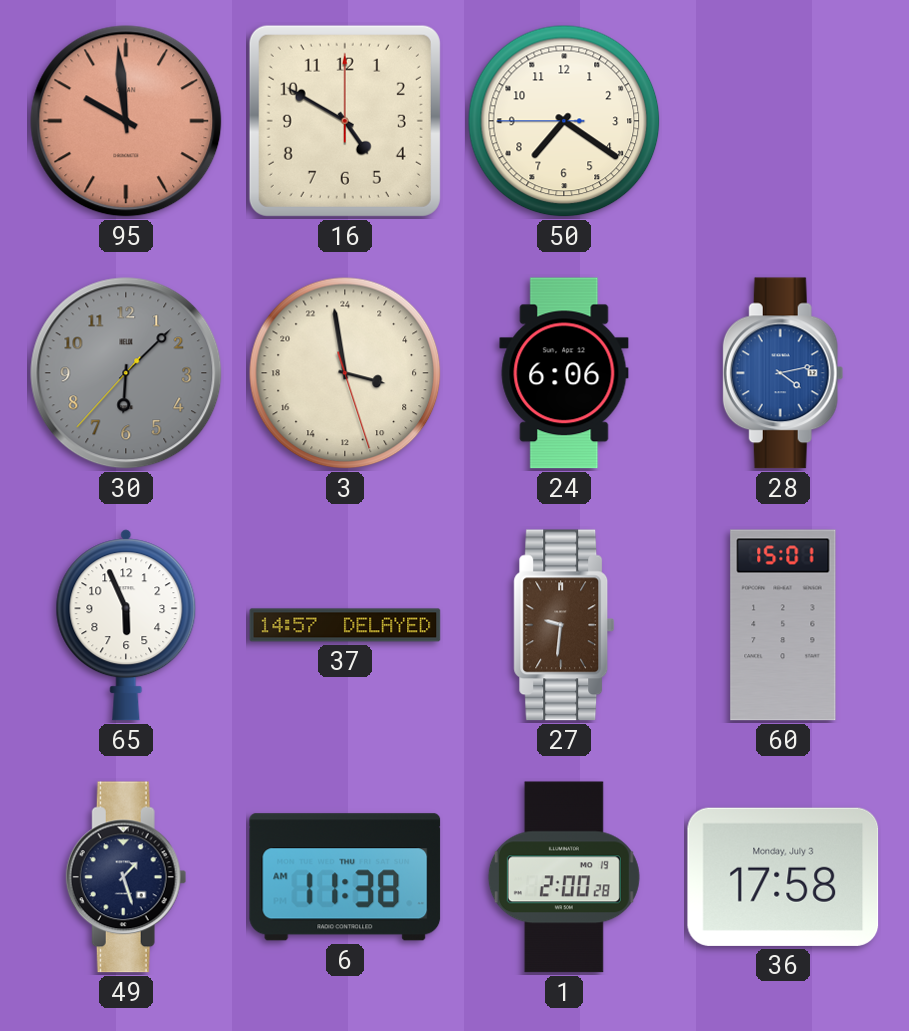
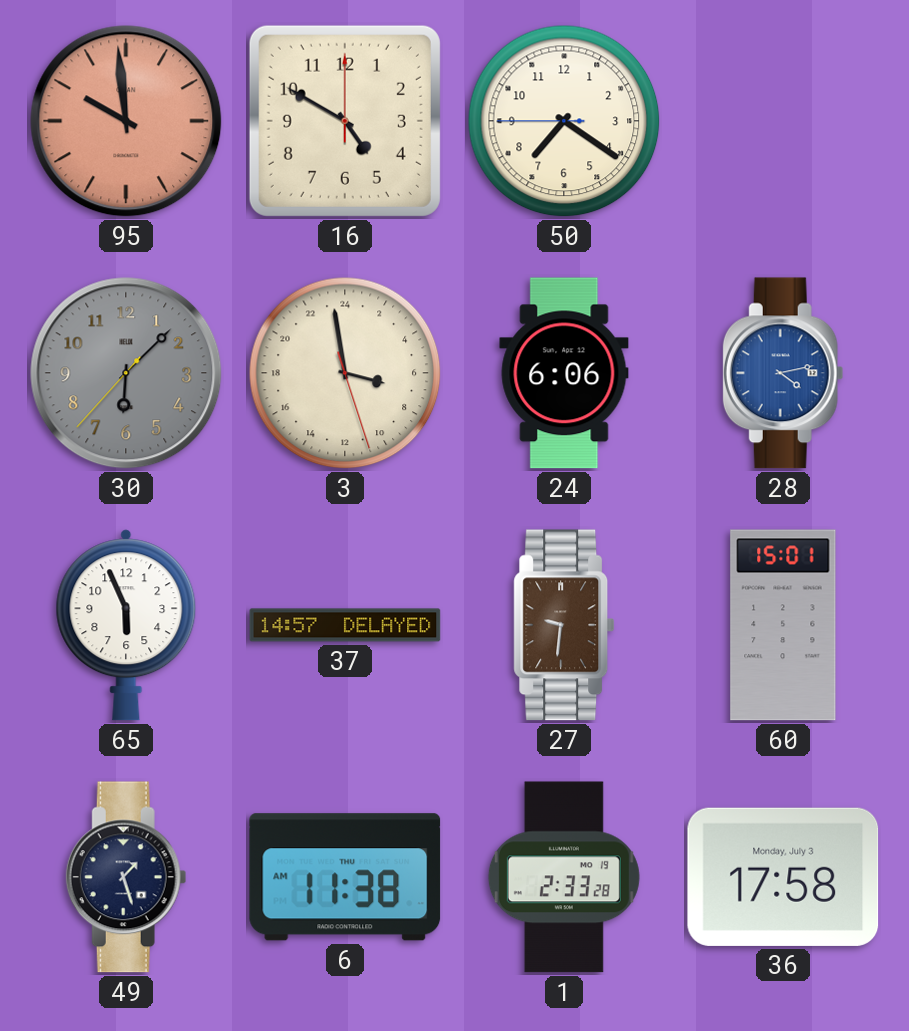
1: 2:00 -> 2:33 (564, 877)
